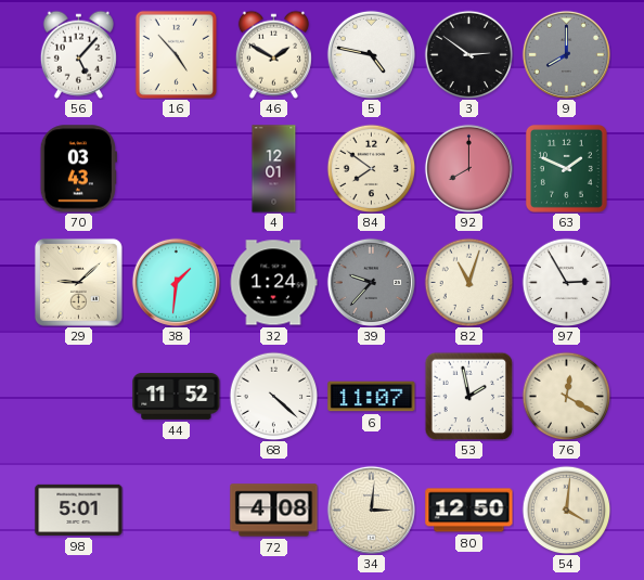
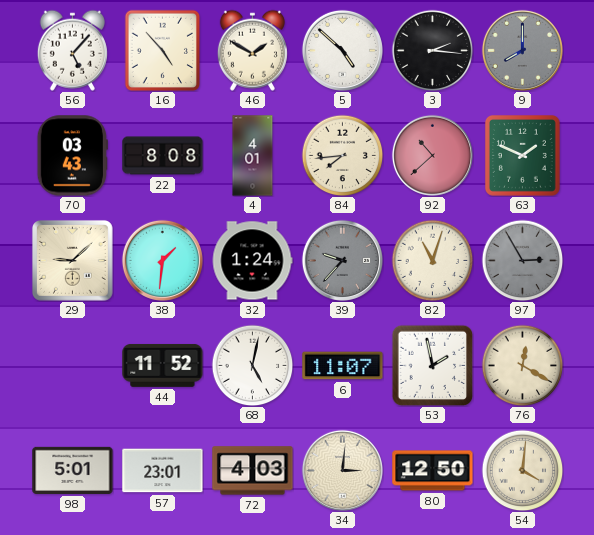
5: 4:47 -> 4:52 (342, 50)
3: 2:51 -> 2:16 (432, 50)
22: none -> 8:08 (163, 156)
4: 12:01 -> 4:01 (253, 156)
84: 7:51 -> 7:44 (342, 155)
92: 8:00 -> 10:38 (432, 155)
97 dial: white -> grey (522, 260)
68: 4:22 -> 5:02 (252, 365)
57: none -> 23:01 (163, 471)
72: 4:08 -> 4:03 (253, 471)
